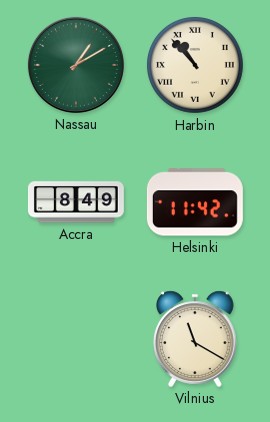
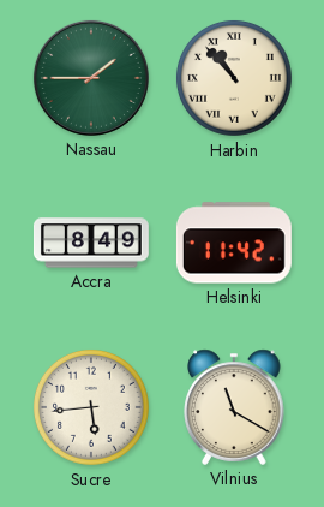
Nassau: 1:10 -> 1:45 (91, 78)
Sucre: none -> 5:44 (91, 407)
